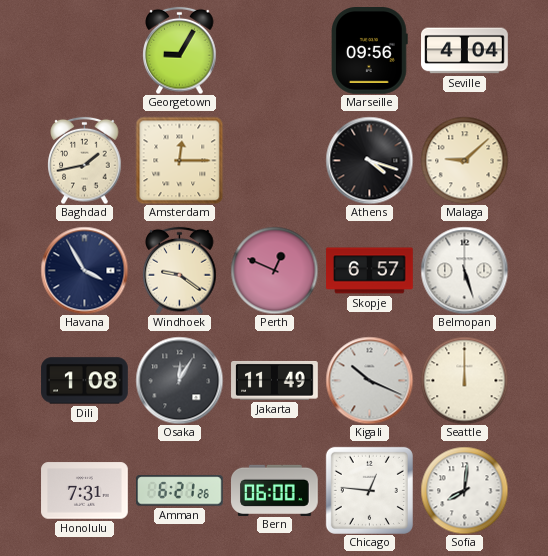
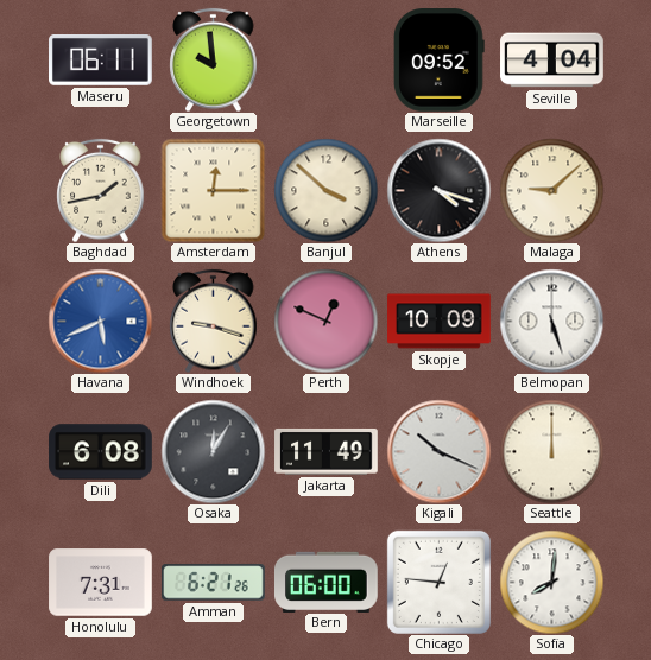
Maseru: none -> 06:11 (101, 61)
Georgetown: 9:05 -> 9:59 (214, 59)
Marseille: 09:56 -> 09:52 (440, 61)
Banjul: none -> 3:52 (325, 190)
Havana: 3:55 -> 5:41 (100, 321)
Havana dial: navy -> blue (100, 321)
Windhoek: 9:21 -> 9:18 (214, 321)
Skopje: 6:57 -> 10:09 (440, 322)
Dili: 1:08 -> 6:08 (101, 452)
